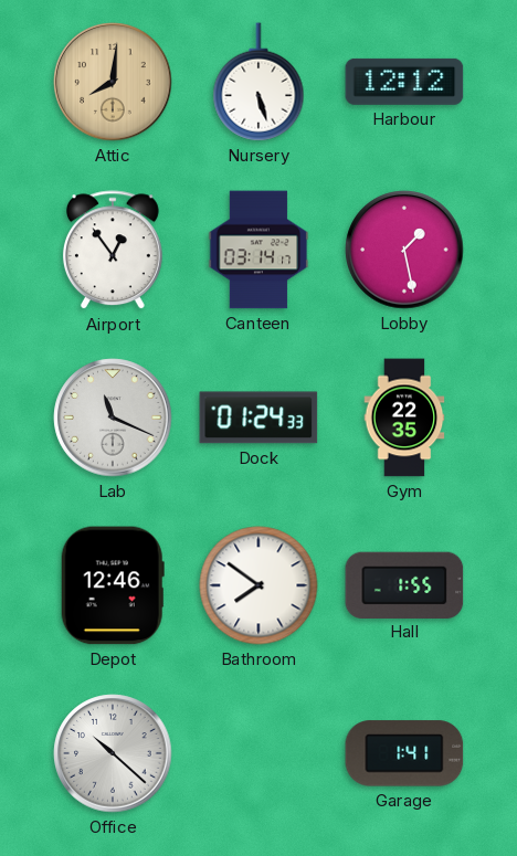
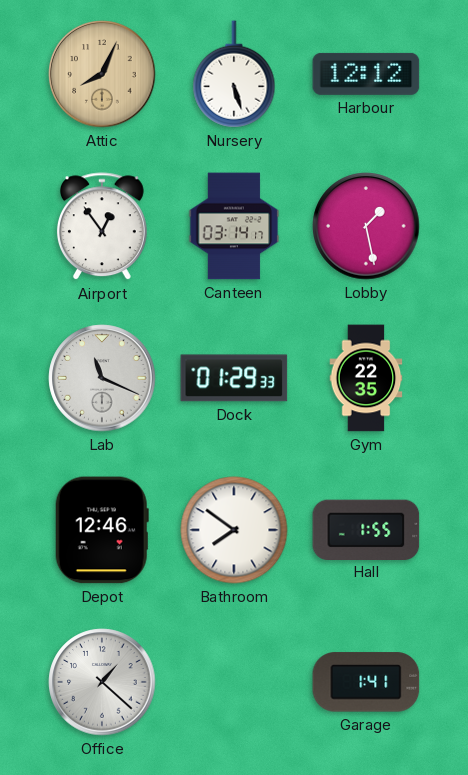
Attic: 8:01 -> 8:04 (102, 74)
Dock: 01:24 -> 01:29 (234, 378)
Office: 10:22 -> 1:22 (102, 682)
